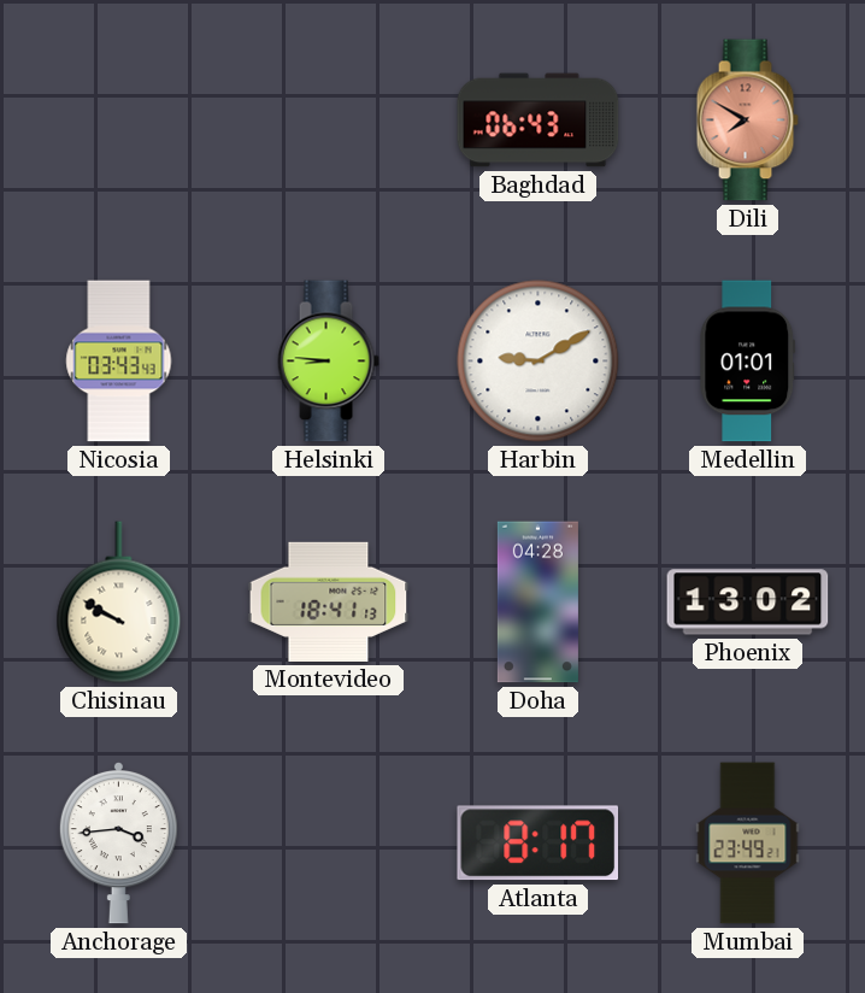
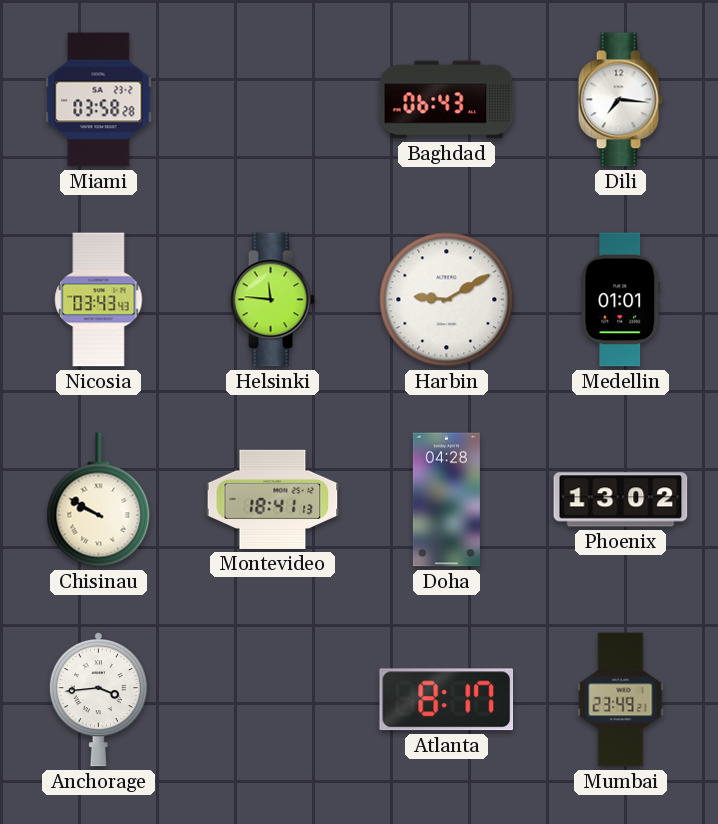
Miami: none -> 03:58 (99, 100)
Dili: 7:50 -> 7:16 (620, 100)
Dili dial: salmon -> white (620, 100)
Helsinki: 8:46 -> 11:46 (272, 300)
